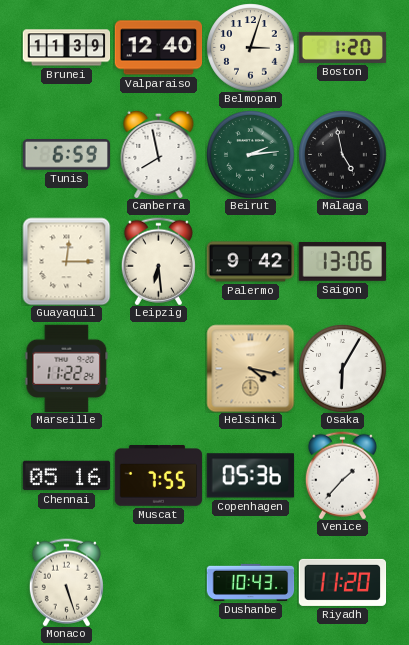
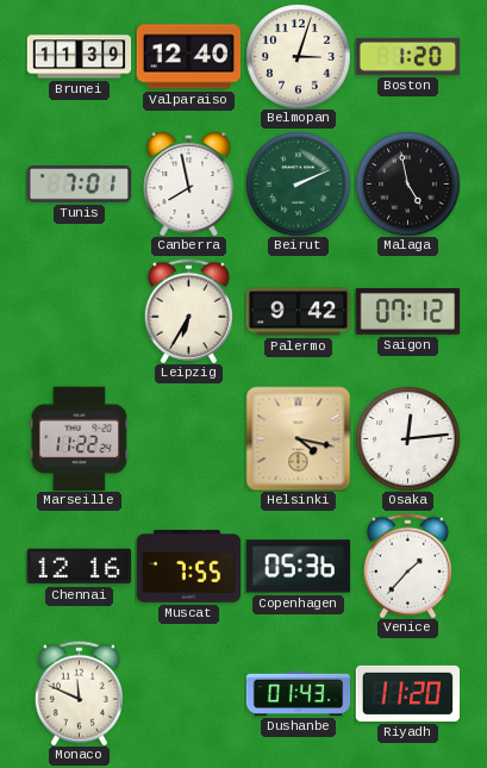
Tunis: 6:59 -> 7:01 (79, 185)
Beirut: 2:14 -> 2:11 (298, 183)
Guayaquil: 12:15 -> none (66, 261)
Leipzig: 6:29 -> 6:35 (188, 311)
Saigon: 13:06 -> 07:12 (407, 311)
Osaka: 6:05 -> 12:14 (407, 438)
Chennai: 05:16 -> 12:16 (79, 567)
Monaco: 5:27 -> 11:49 (79, 693)
Dushanbe: 10:43 -> 01:43 (298, 693)
